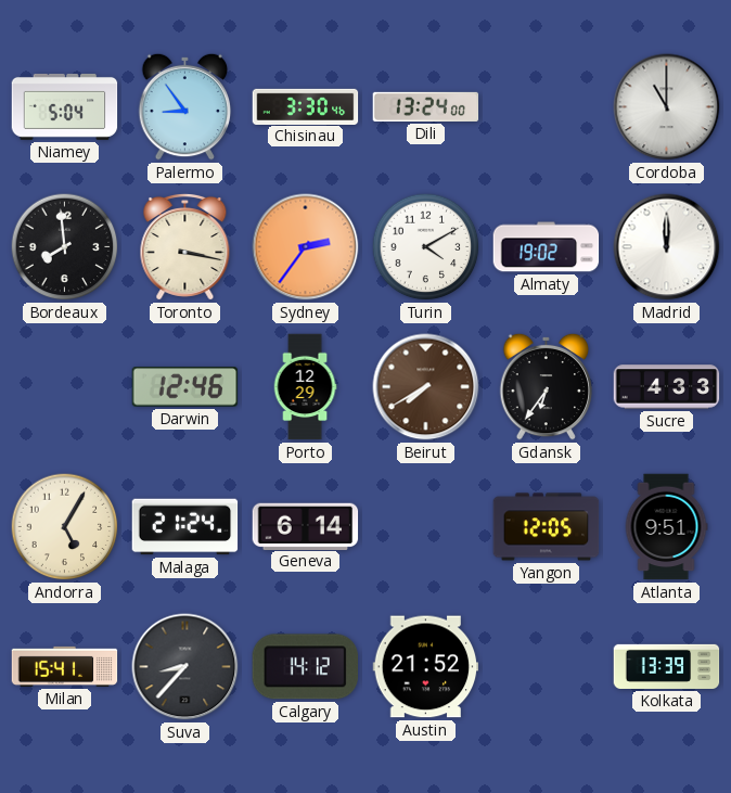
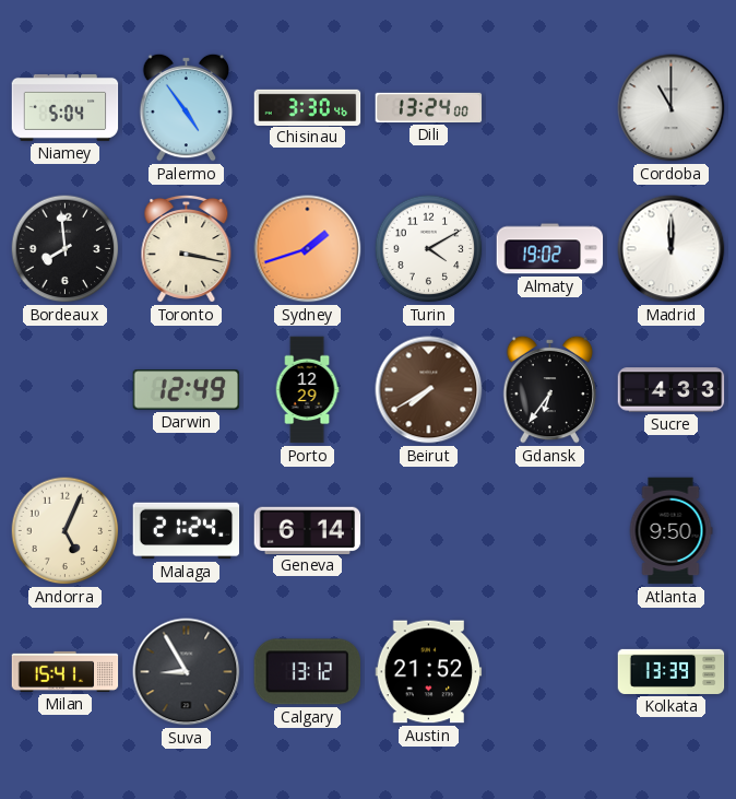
Palermo: 8:54 -> 4:54 (187, 107)
Sydney: 2:36 -> 1:42 (308, 249)
Darwin: 12:46 -> 12:49 (187, 390)
Andorra: 5:05 -> 5:04 (66, 531)
Yangon: 12:05 -> none (547, 527)
Atlanta: 9:51 -> 9:50 (670, 531)
Suva: 8:37 -> 8:55 (187, 672)
Calgary: 14:12 -> 13:12 (307, 672)
